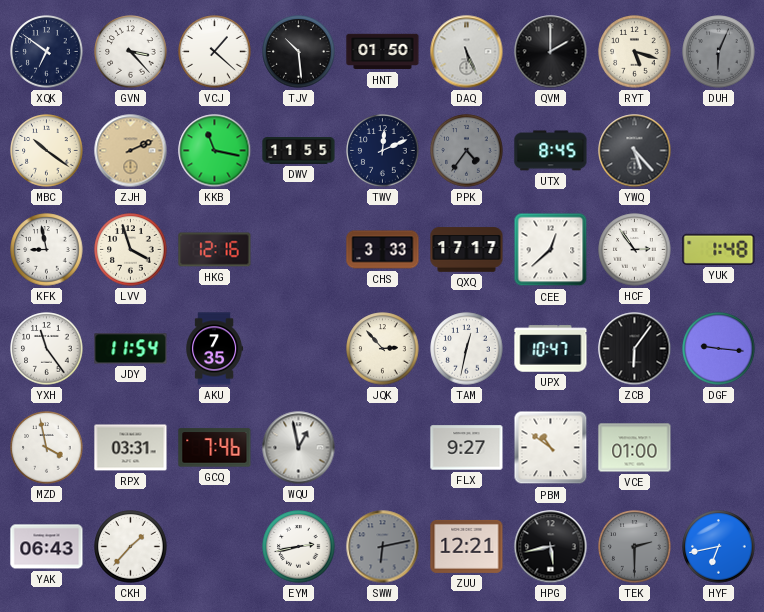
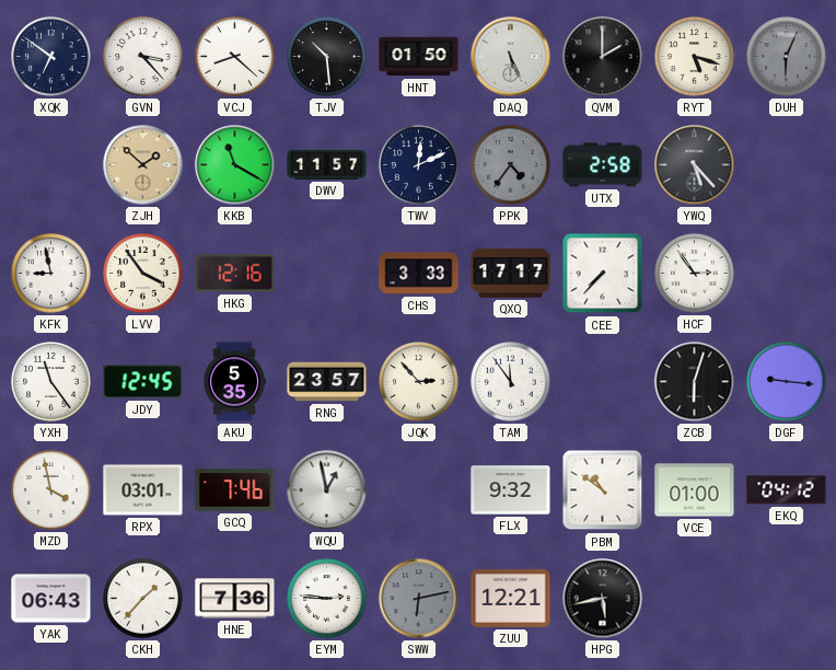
VCJ: 1:22 -> 8:22 (235, 57)
MBC: 10:21 -> none (47, 151)
ZJH: 2:11 -> 1:52 (143, 165)
KKB: 11:17 -> 11:20 (235, 165)
DWV: 11:55 -> 11:57 (327, 165)
UTX: 8:45 -> 2:58 (603, 165)
LVV: 3:57 -> 3:54 (143, 274)
CEE: 12:38 -> 7:37 (603, 274)
YUK: 1:48 -> none (719, 249)
JDY: 11:54 -> 12:45 (143, 382)
AKU: 7:35 -> 5:35 (235, 382)
RNG: none -> 23:57 (327, 382)
TAM: 12:32 -> 11:54 (511, 382)
UPX: 10:47 -> none (551, 349)
ZCB: 6:06 -> 6:03 (695, 382)
RPX: 03:31 -> 03:01 (143, 490)
FLX: 9:27 -> 9:32 (511, 490)
EKQ: none -> 04:12 (787, 490)
HNE: none -> 7:36 (235, 599)
EYM: 2:43 -> 2:46 (327, 599)
TEK: 2:30 -> none (635, 547)
HYF: 6:43 -> none (719, 547)
